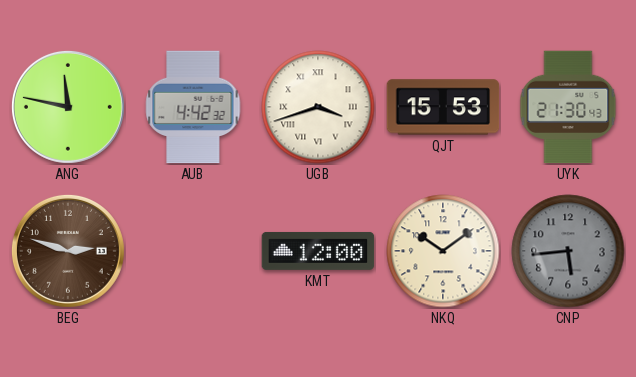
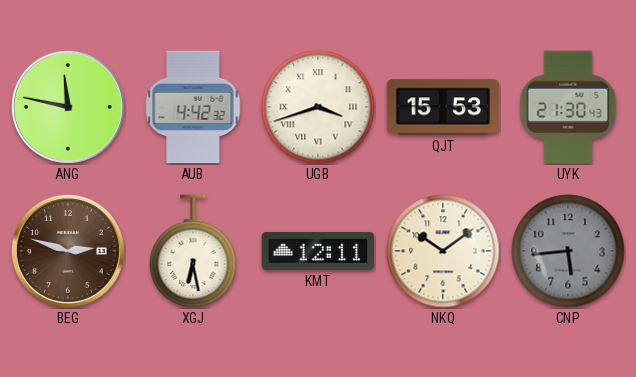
XGJ: none -> 6:28 (193, 251)
KMT: 12:00 -> 12:11 (318, 251)
